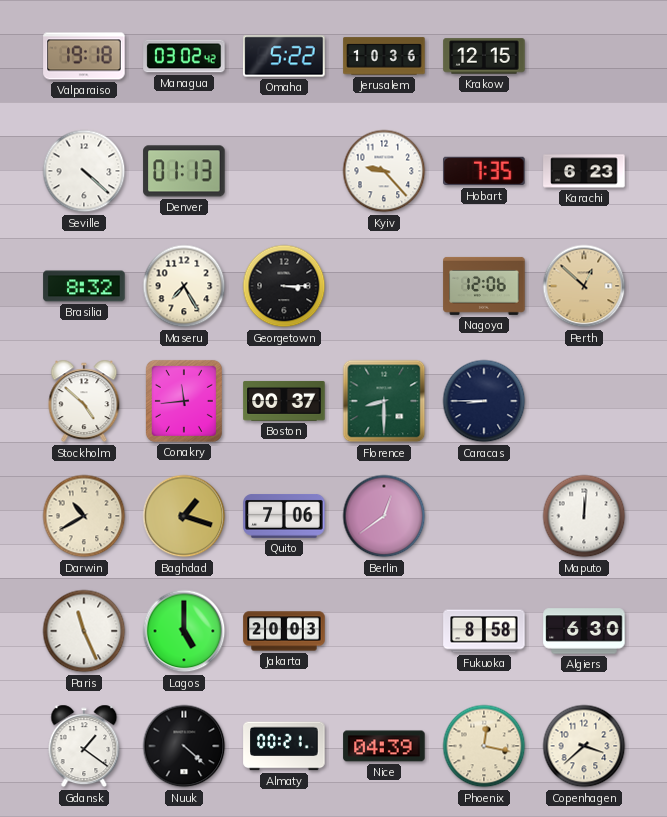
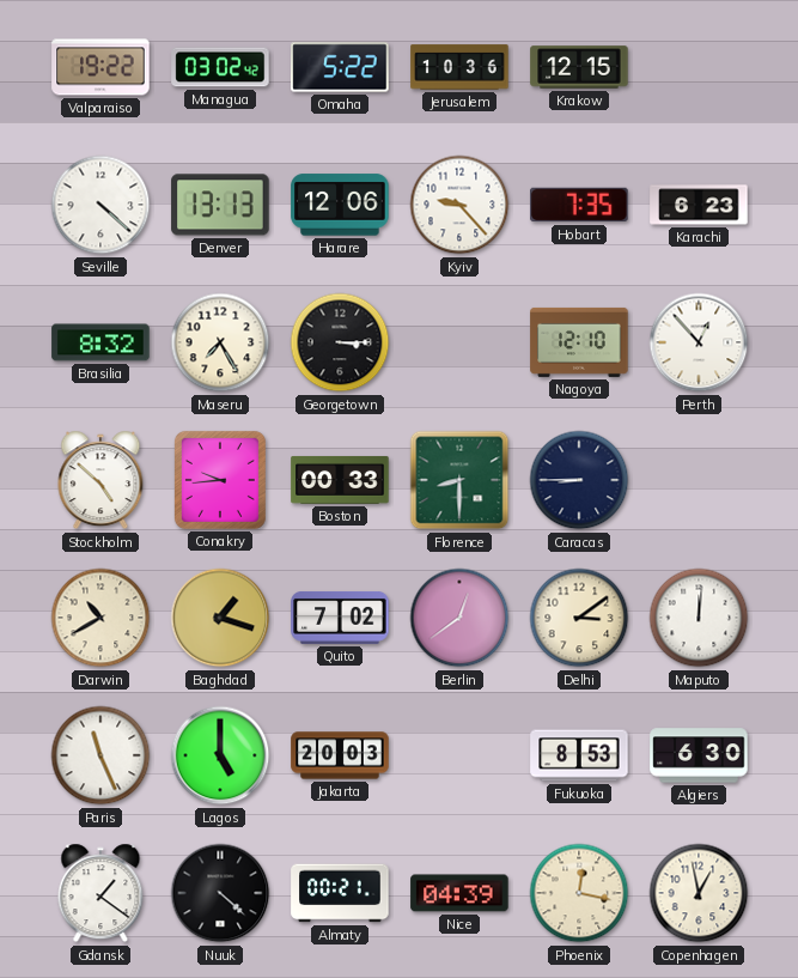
Valparaiso: 19:18 -> 19:22 (100, 67)
Denver: 01:13 -> 13:13 (220, 205)
Harare: none -> 12:06 (340, 205)
Nagoya: 12:06 -> 12:10 (579, 342)
Perth: 12:52 -> 12:53 (699, 342)
Perth dial: champagne -> white (699, 342)
Conakry: 11:44 -> 9:44 (220, 480)
Boston: 00:37 -> 00:33 (340, 480)
Quito: 7:06 -> 7:02 (340, 619)
Delhi: none -> 3:09 (579, 618)
Fukuoka: 8:58 -> 8:53 (579, 755)
Copenhagen: 3:38 -> 12:58 (699, 893)
